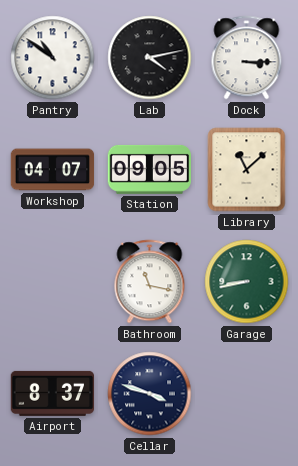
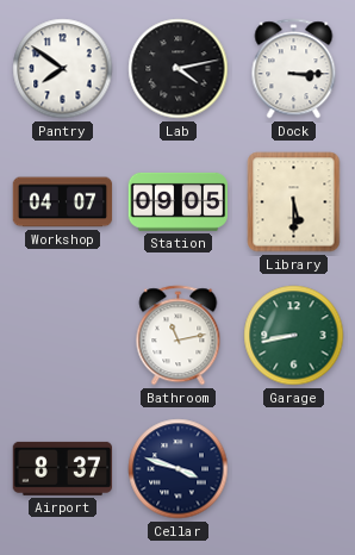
Pantry: 10:51 -> 7:51 (63, 69)
Library: 11:08 -> 5:30 (294, 202)
Bathroom: 11:17 -> 11:13 (179, 336)
